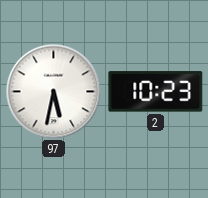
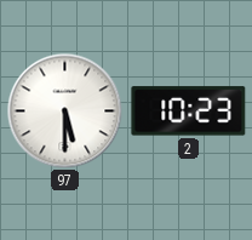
97: 5:32 -> 5:30 (64, 110)
